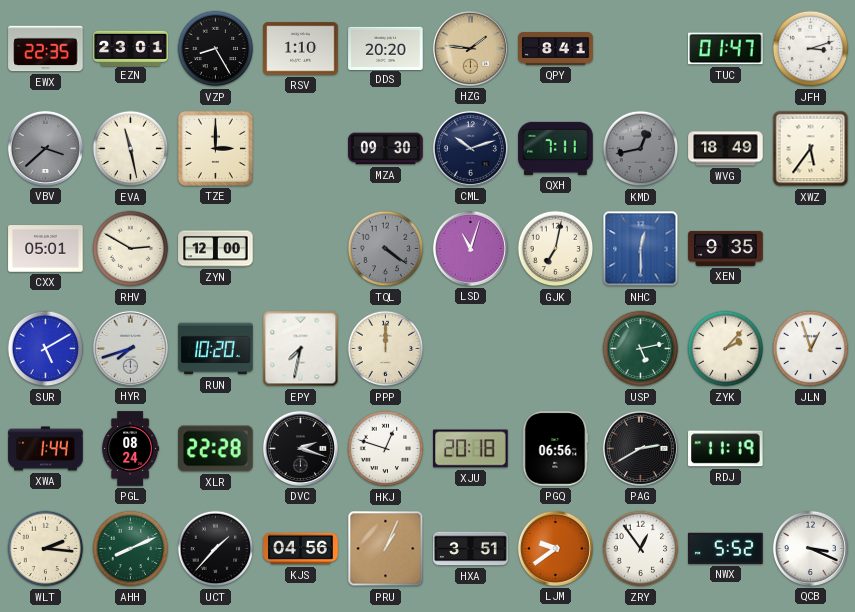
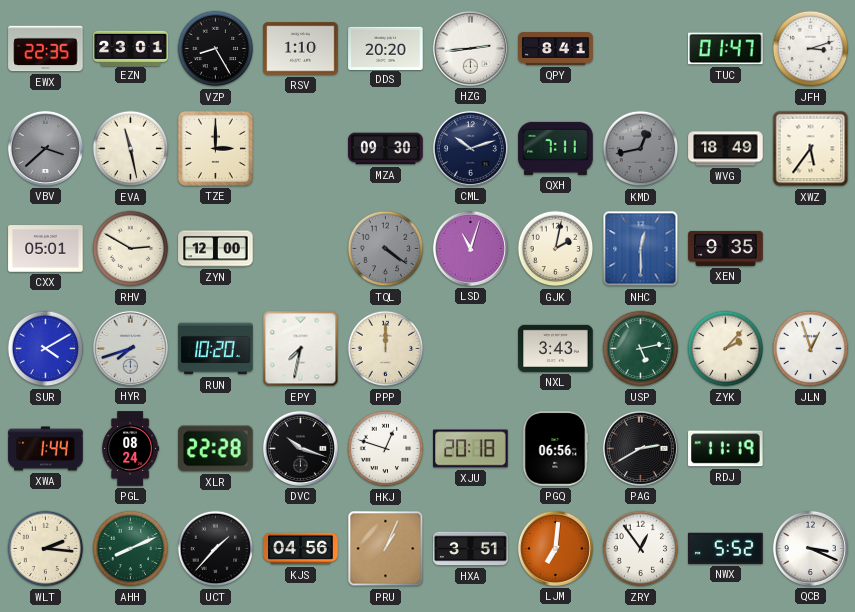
HZG: 1:46 -> 2:44 (470, 48)
HZG dial: champagne -> white (470, 48)
GJK: 7:02 -> 2:02 (556, 249)
SUR: 5:10 -> 4:10 (46, 349)
NXL: none -> 3:43 (556, 348)
DVC: 2:18 -> 10:18 (300, 448)
LJM: 9:39 -> 7:01 (555, 548)
